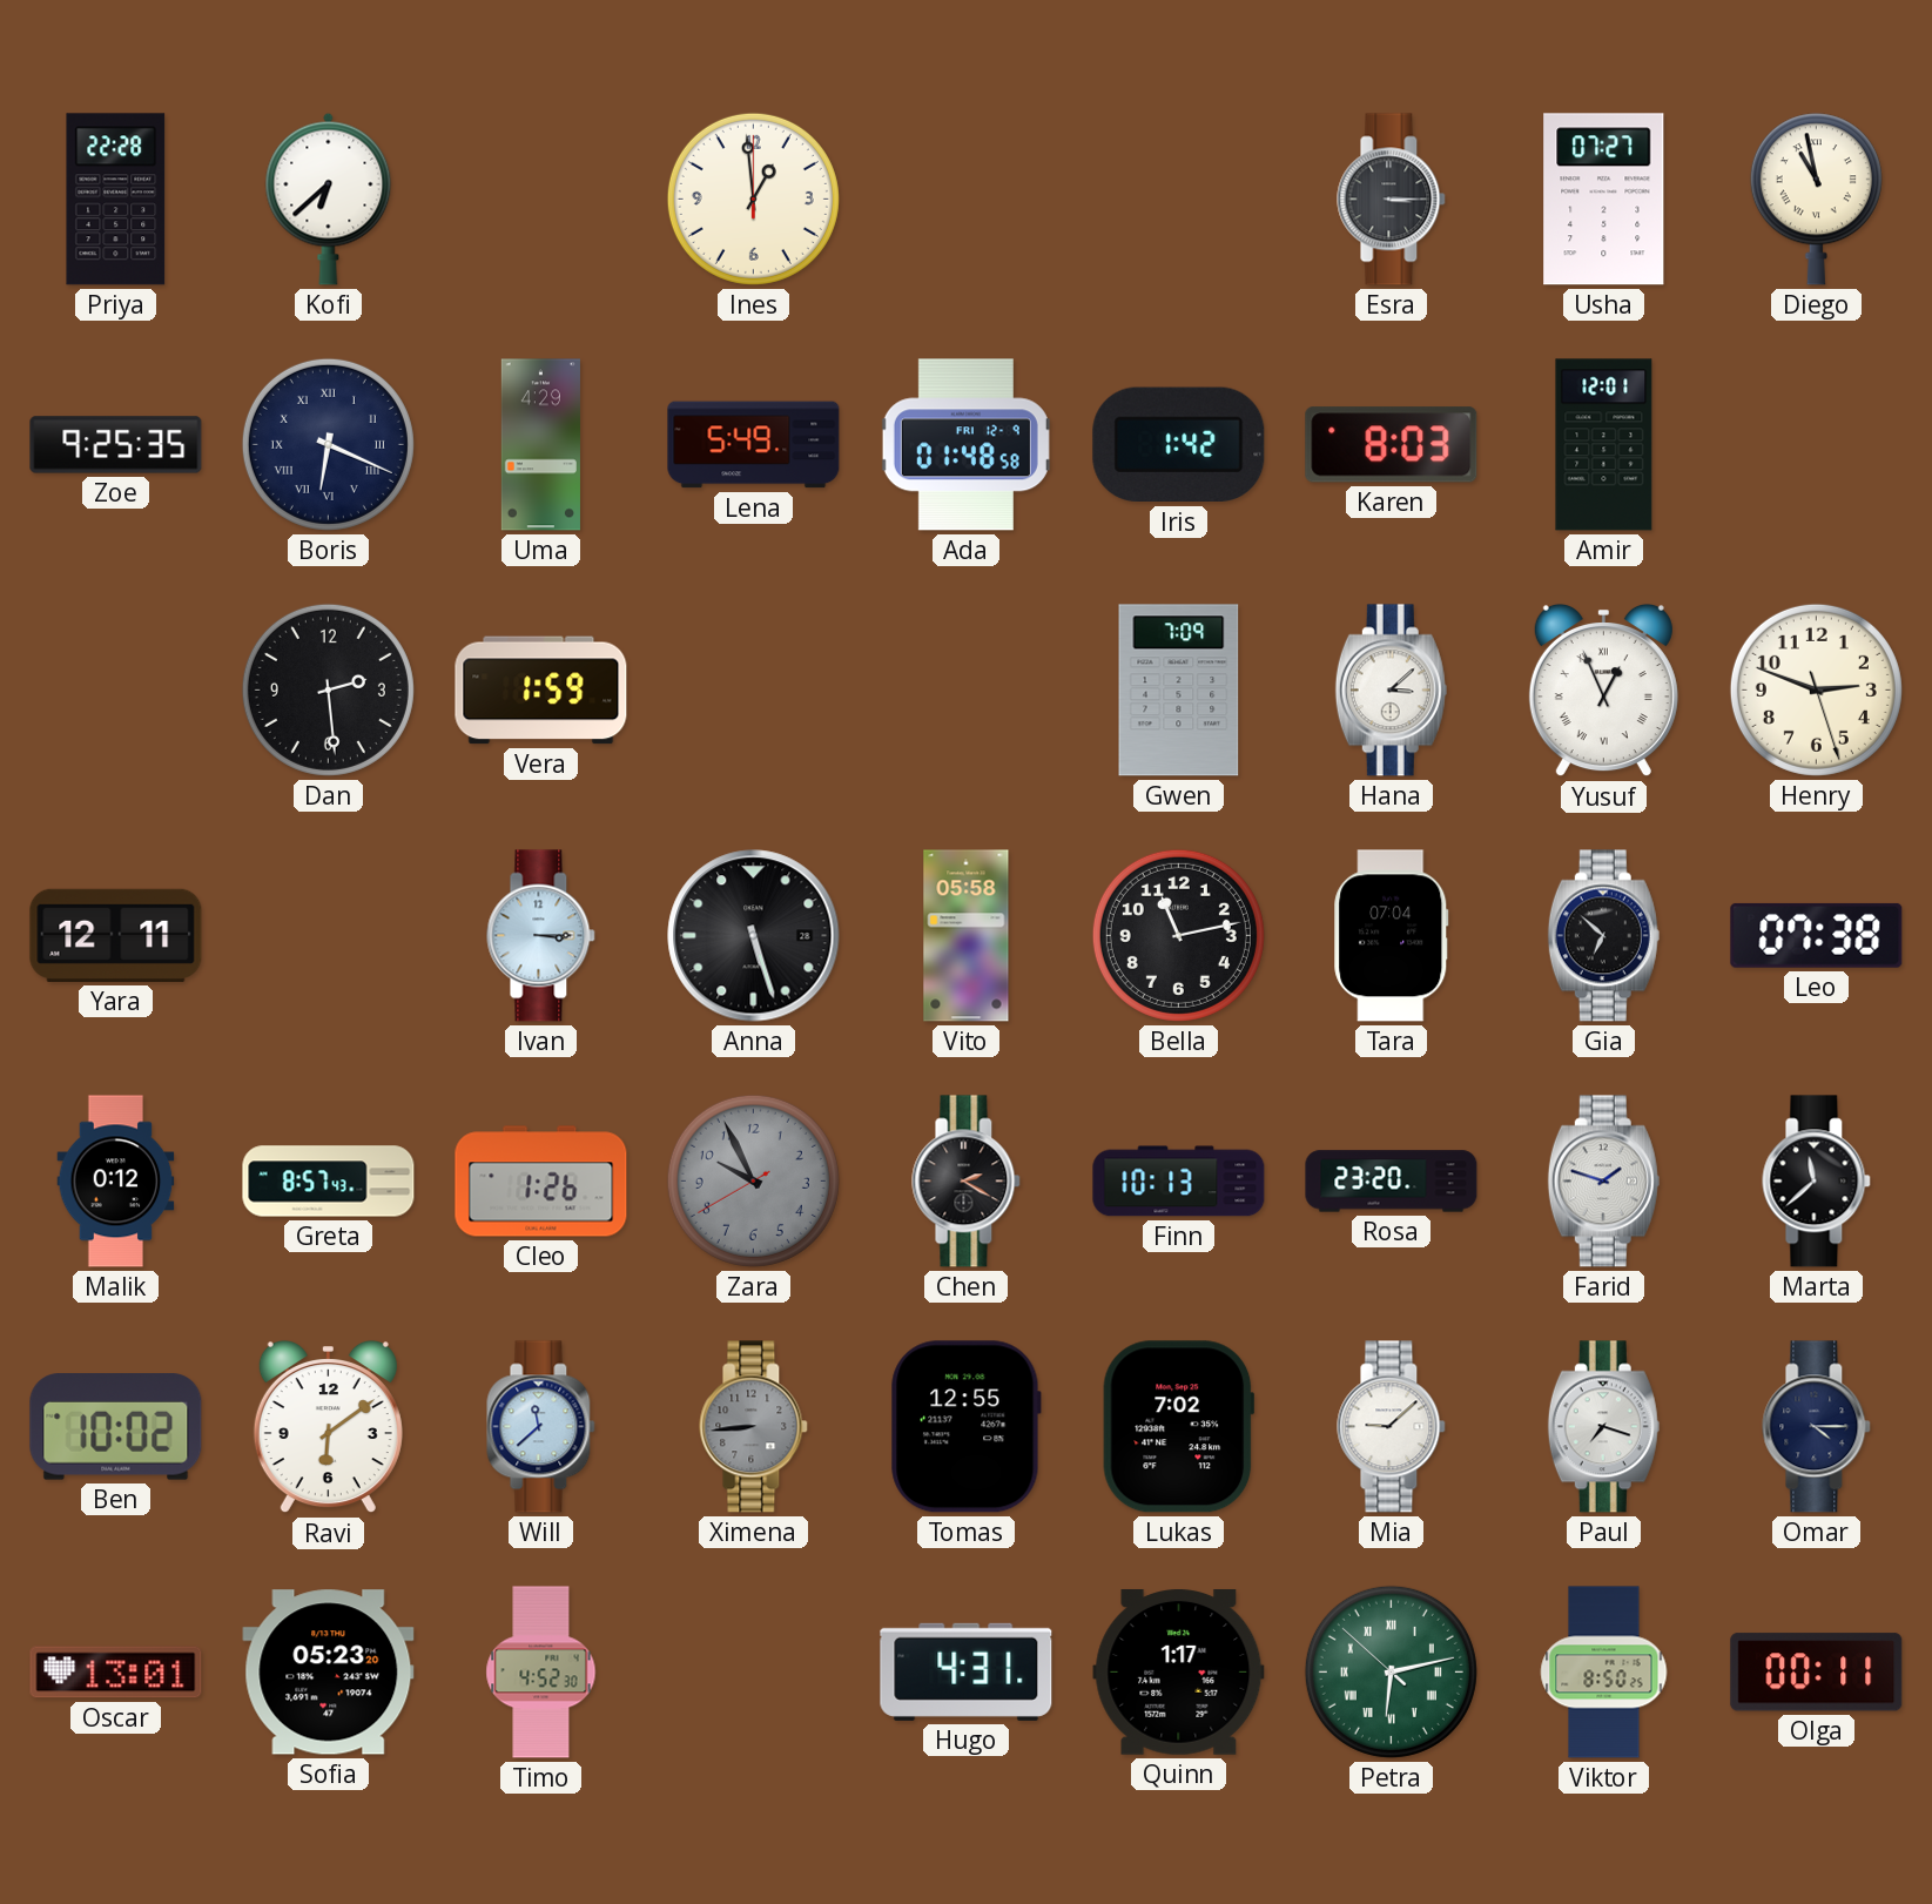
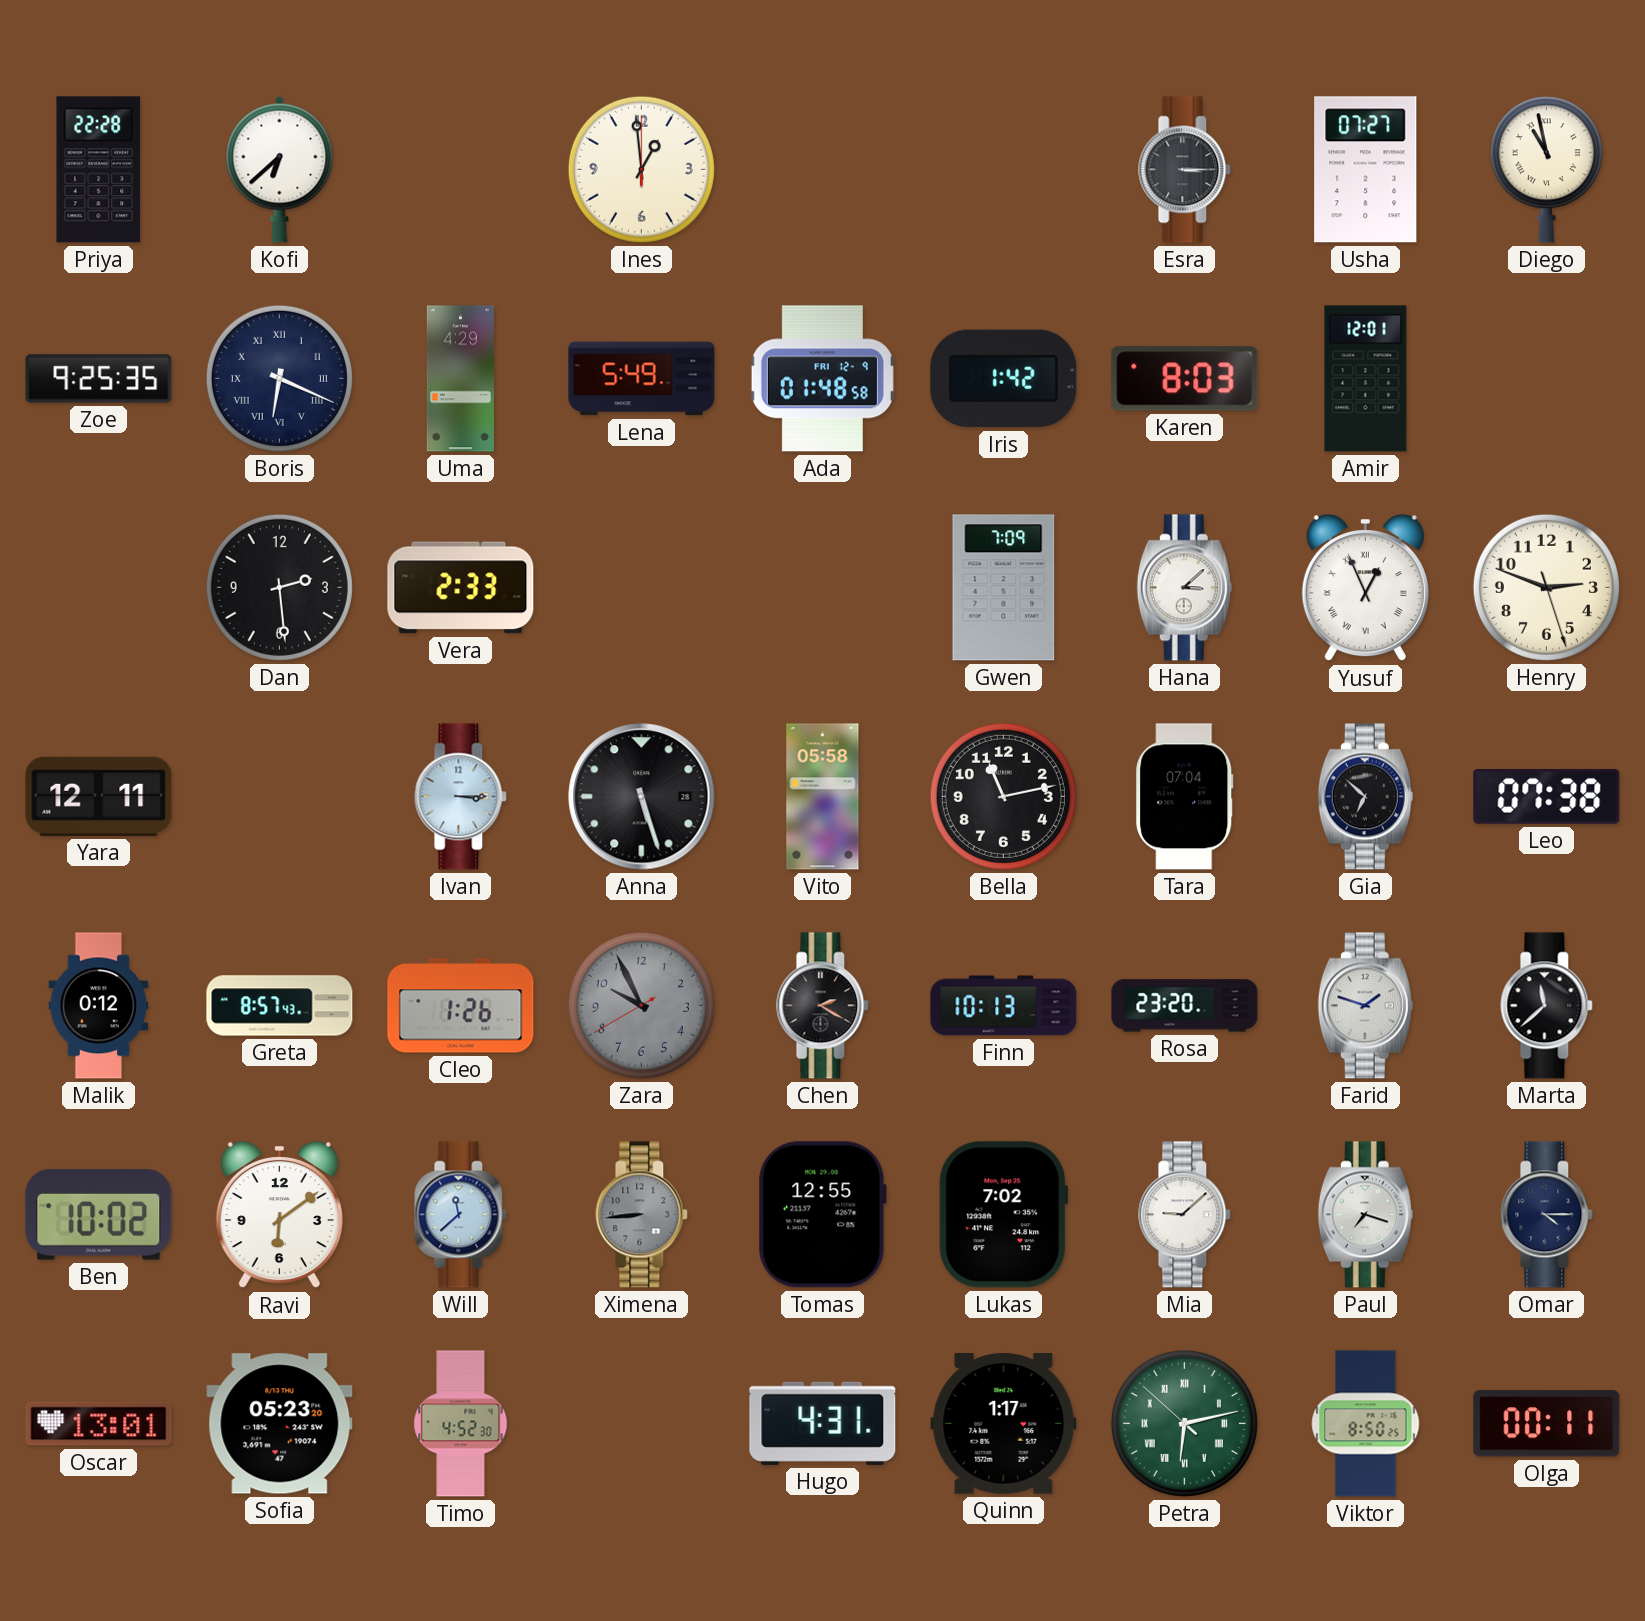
Vera: 1:59 -> 2:33 (461, 588)
